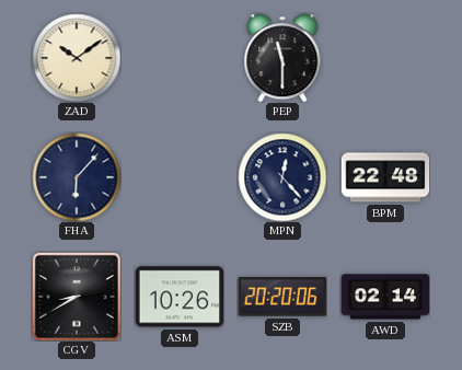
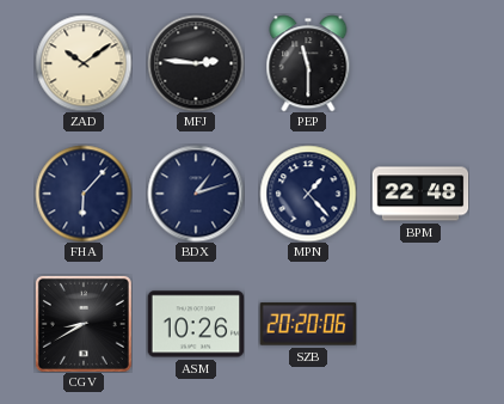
MFJ: none -> 2:46 (196, 63)
BDX: none -> 1:12 (196, 194)
MPN: 12:23 -> 1:23 (308, 194)
AWD: 02:14 -> none (385, 297)
